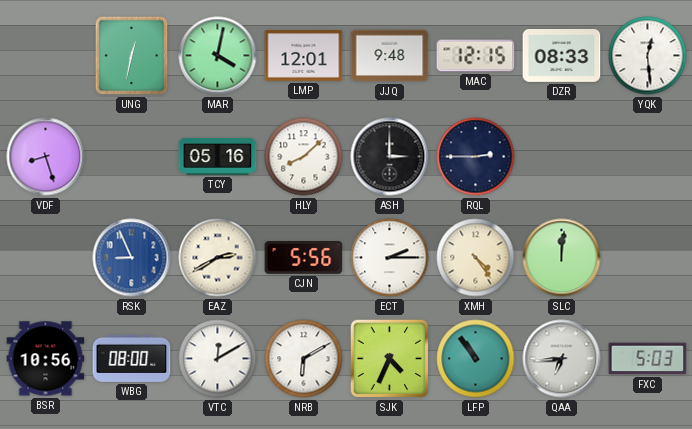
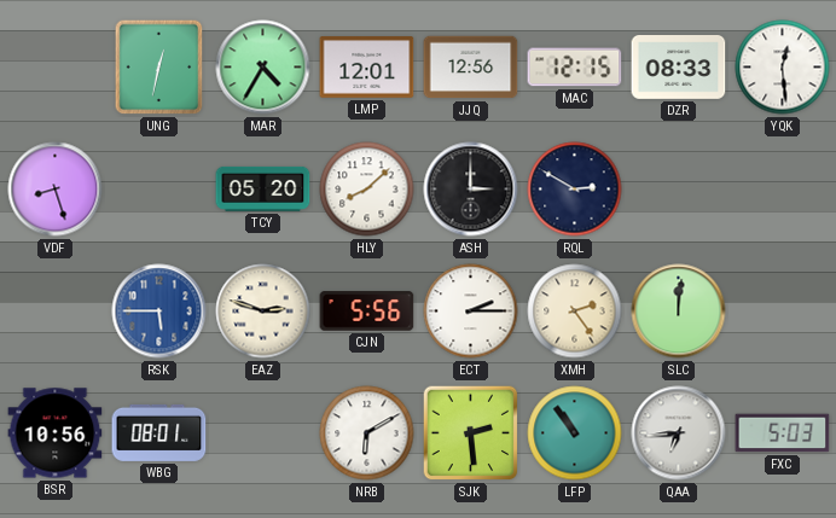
MAR: 4:02 -> 4:35 (263, 68)
JJQ: 9:48 -> 12:56 (471, 68)
TCY: 05:16 -> 05:20 (263, 188)
RQL: 2:45 -> 2:50 (575, 190)
RSK: 8:56 -> 5:45 (159, 312)
EAZ: 2:40 -> 2:48 (263, 312)
XMH: 4:24 -> 2:24 (575, 312)
WBG: 08:00 -> 08:01 (159, 432)
VTC: 12:10 -> none (218, 359)
SJK: 4:34 -> 2:29 (471, 433)
